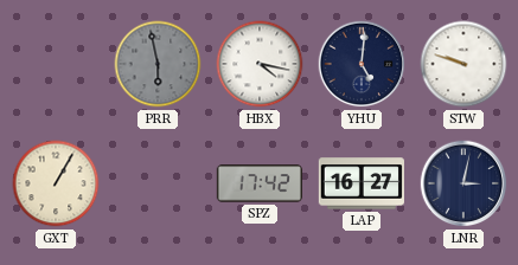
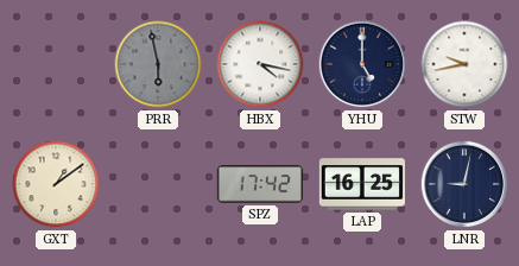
YHU: 5:01 -> 5:00 (362, 64)
STW: 9:48 -> 9:43 (464, 64)
GXT: 1:05 -> 1:09 (56, 184)
LAP: 16:27 -> 16:25 (362, 184)
LNR: 3:02 -> 9:02 (464, 184)
